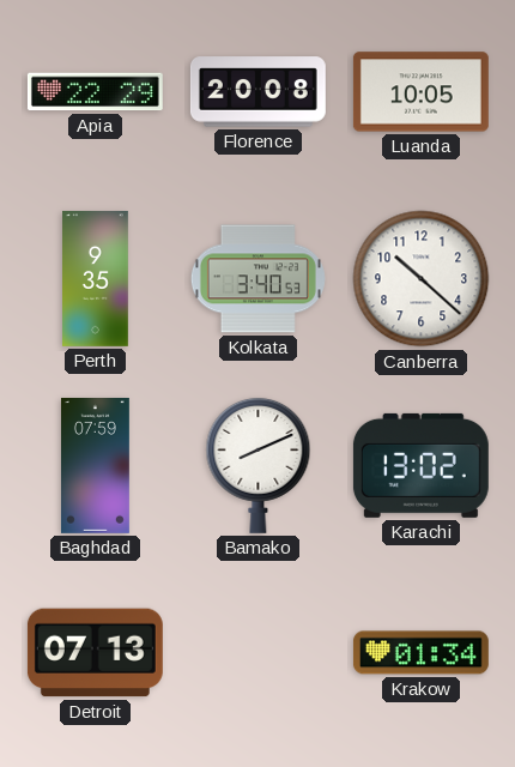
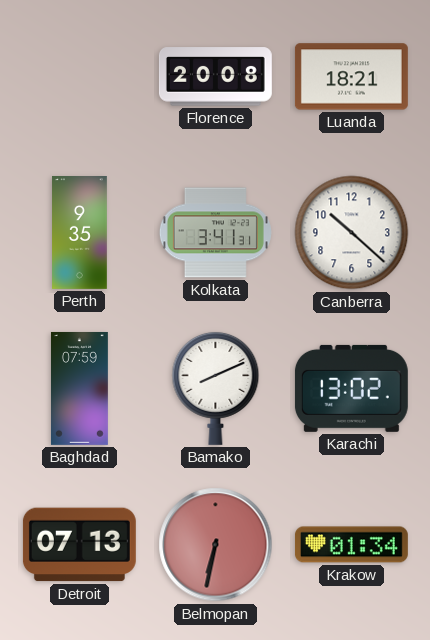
Apia: 22:29 -> none (95, 92)
Luanda: 10:05 -> 18:21 (351, 77)
Kolkata: 3:40 -> 3:41 (215, 233)
Belmopan: none -> 6:32 (216, 545)
